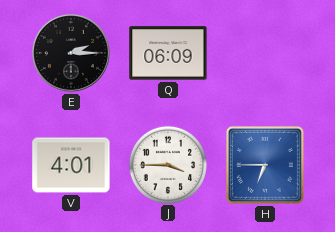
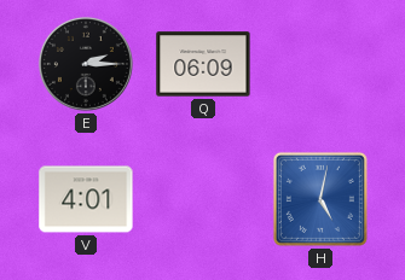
J: 3:45 -> none (167, 164)
H: 6:45 -> 5:02 (320, 199)
